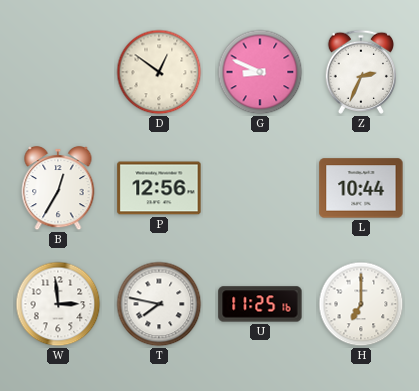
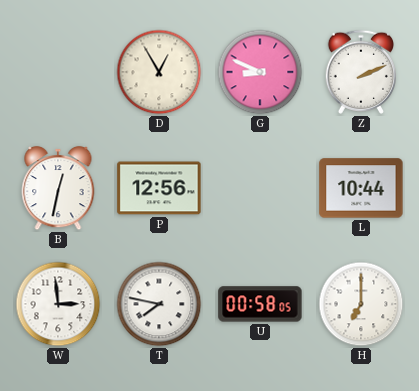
D: 12:51 -> 12:55 (159, 72)
Z: 2:34 -> 2:11 (360, 72)
B: 12:35 -> 12:32 (58, 188)
U: 11:25 -> 00:58 (260, 304)
